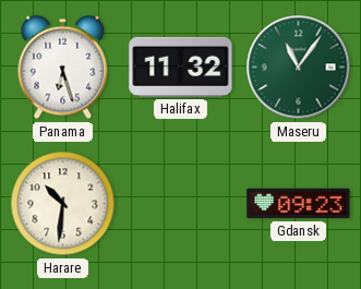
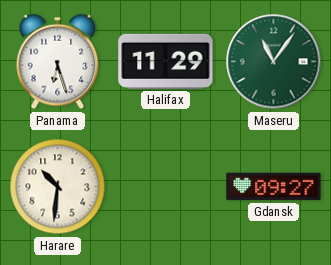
Halifax: 11:32 -> 11:29 (166, 61)
Gdansk: 09:23 -> 09:27 (274, 187)
